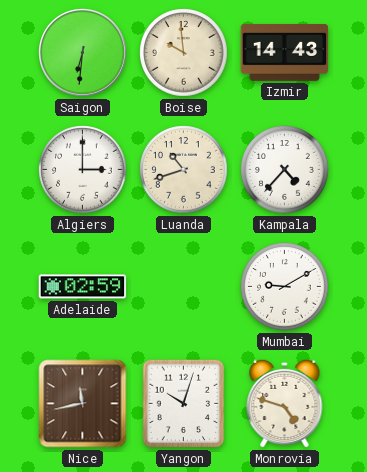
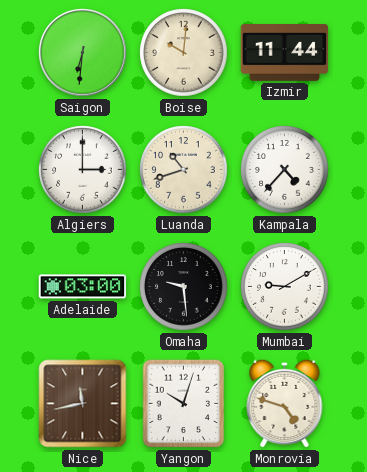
Boise: 9:59 -> 10:01 (184, 53)
Izmir: 14:43 -> 11:44 (285, 53)
Adelaide: 02:59 -> 03:00 (83, 287)
Omaha: none -> 9:29 (184, 287)
